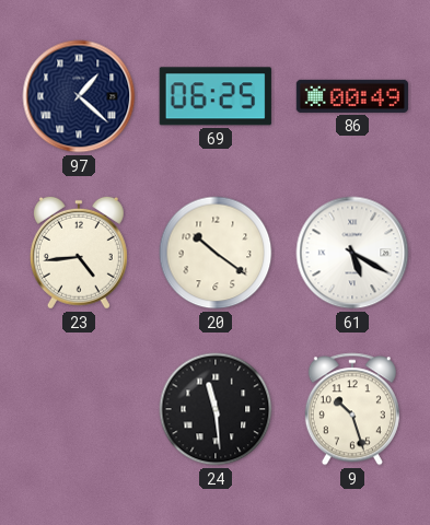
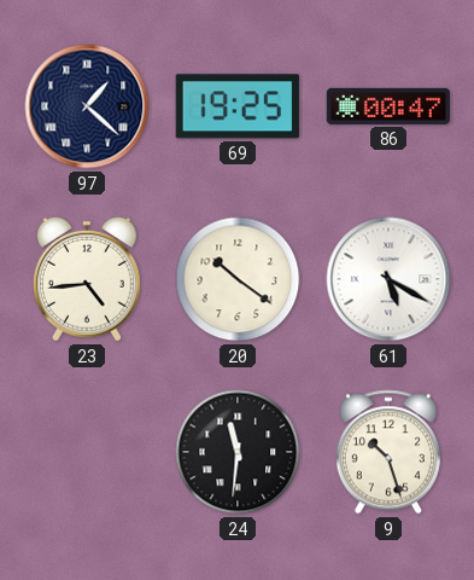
69: 06:25 -> 19:25 (238, 106)
86: 00:49 -> 00:47 (388, 106)
24: 11:29 -> 11:31 (238, 452)
